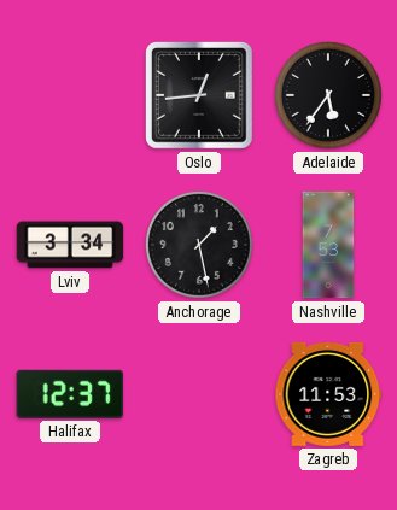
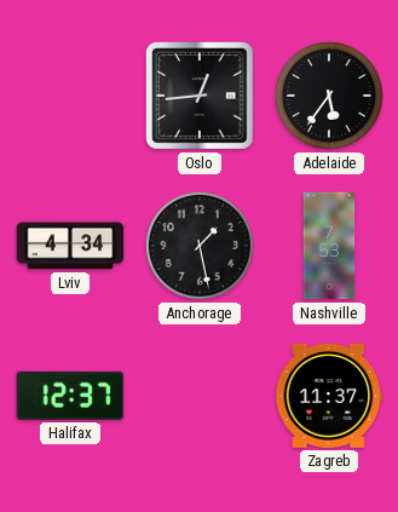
Lviv: 3:34 -> 4:34 (70, 246)
Zagreb: 11:53 -> 11:37 (329, 396)
